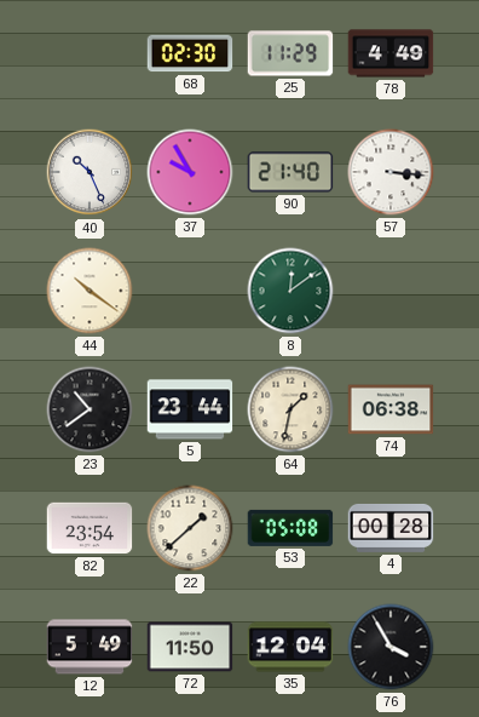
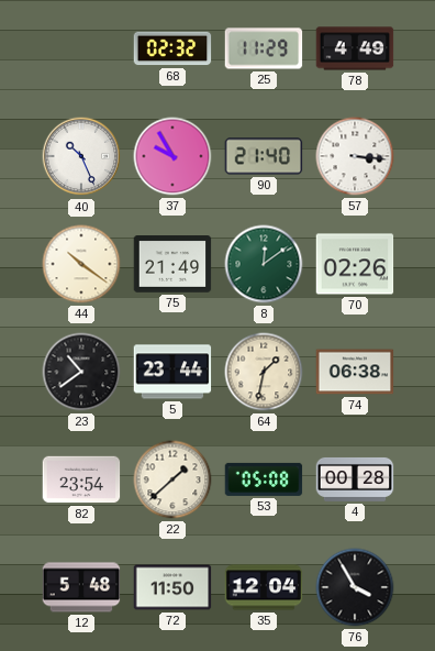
68: 02:30 -> 02:32 (172, 48)
75: none -> 21:49 (172, 265)
70: none -> 02:26 (355, 264)
12: 5:49 -> 5:48 (81, 587)
